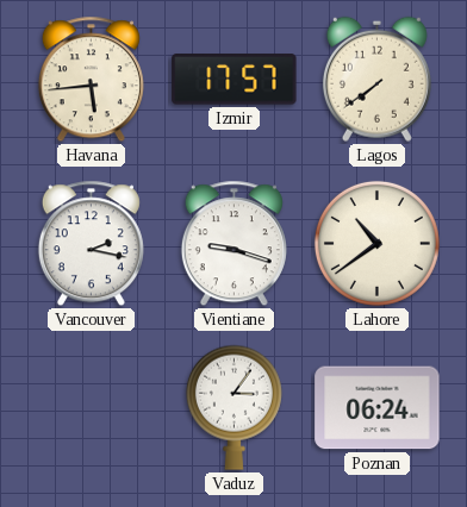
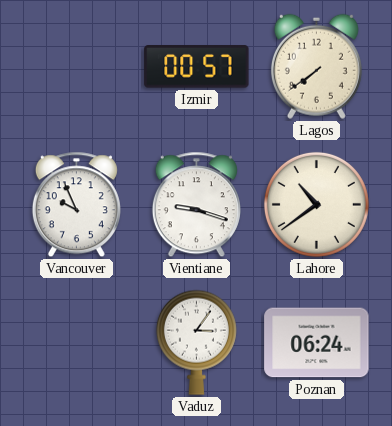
Havana: 5:44 -> none (91, 80)
Izmir: 17:57 -> 00:57 (197, 67)
Vancouver: 2:17 -> 9:56 (76, 205)
